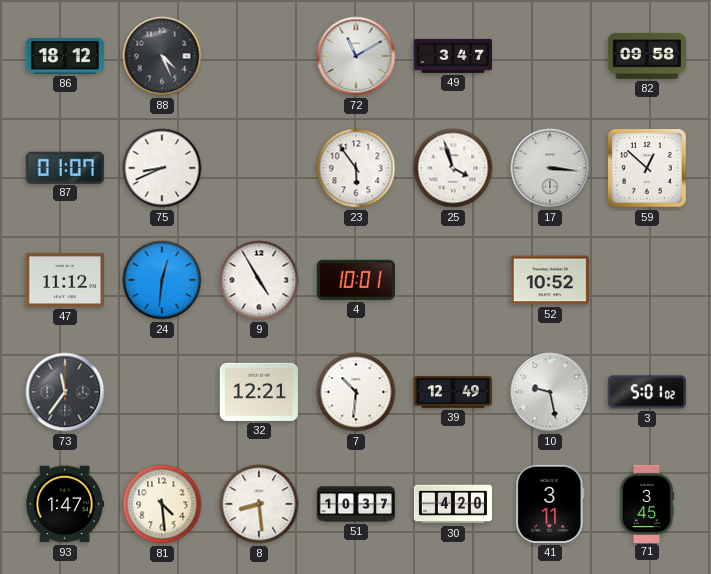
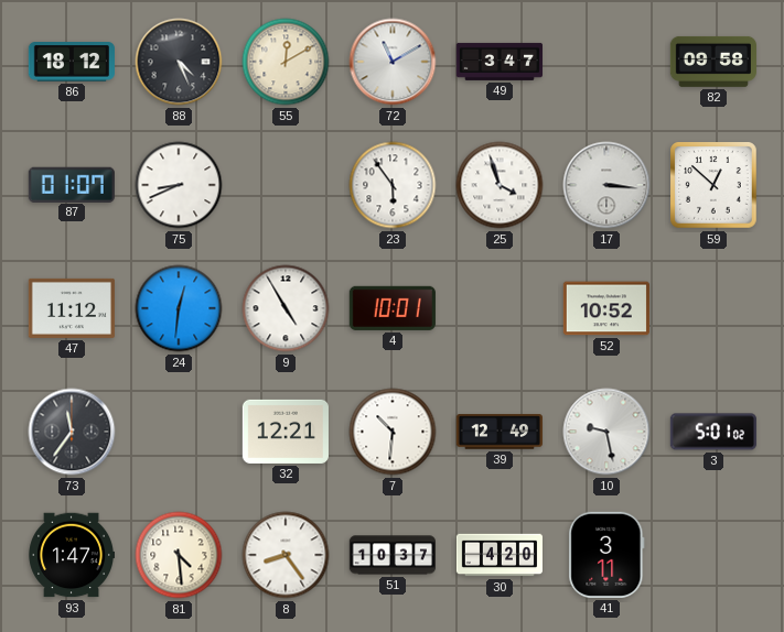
55: none -> 12:10 (286, 62)
8: 8:29 -> 8:24 (286, 555)
71: 3:45 -> none (647, 503)
